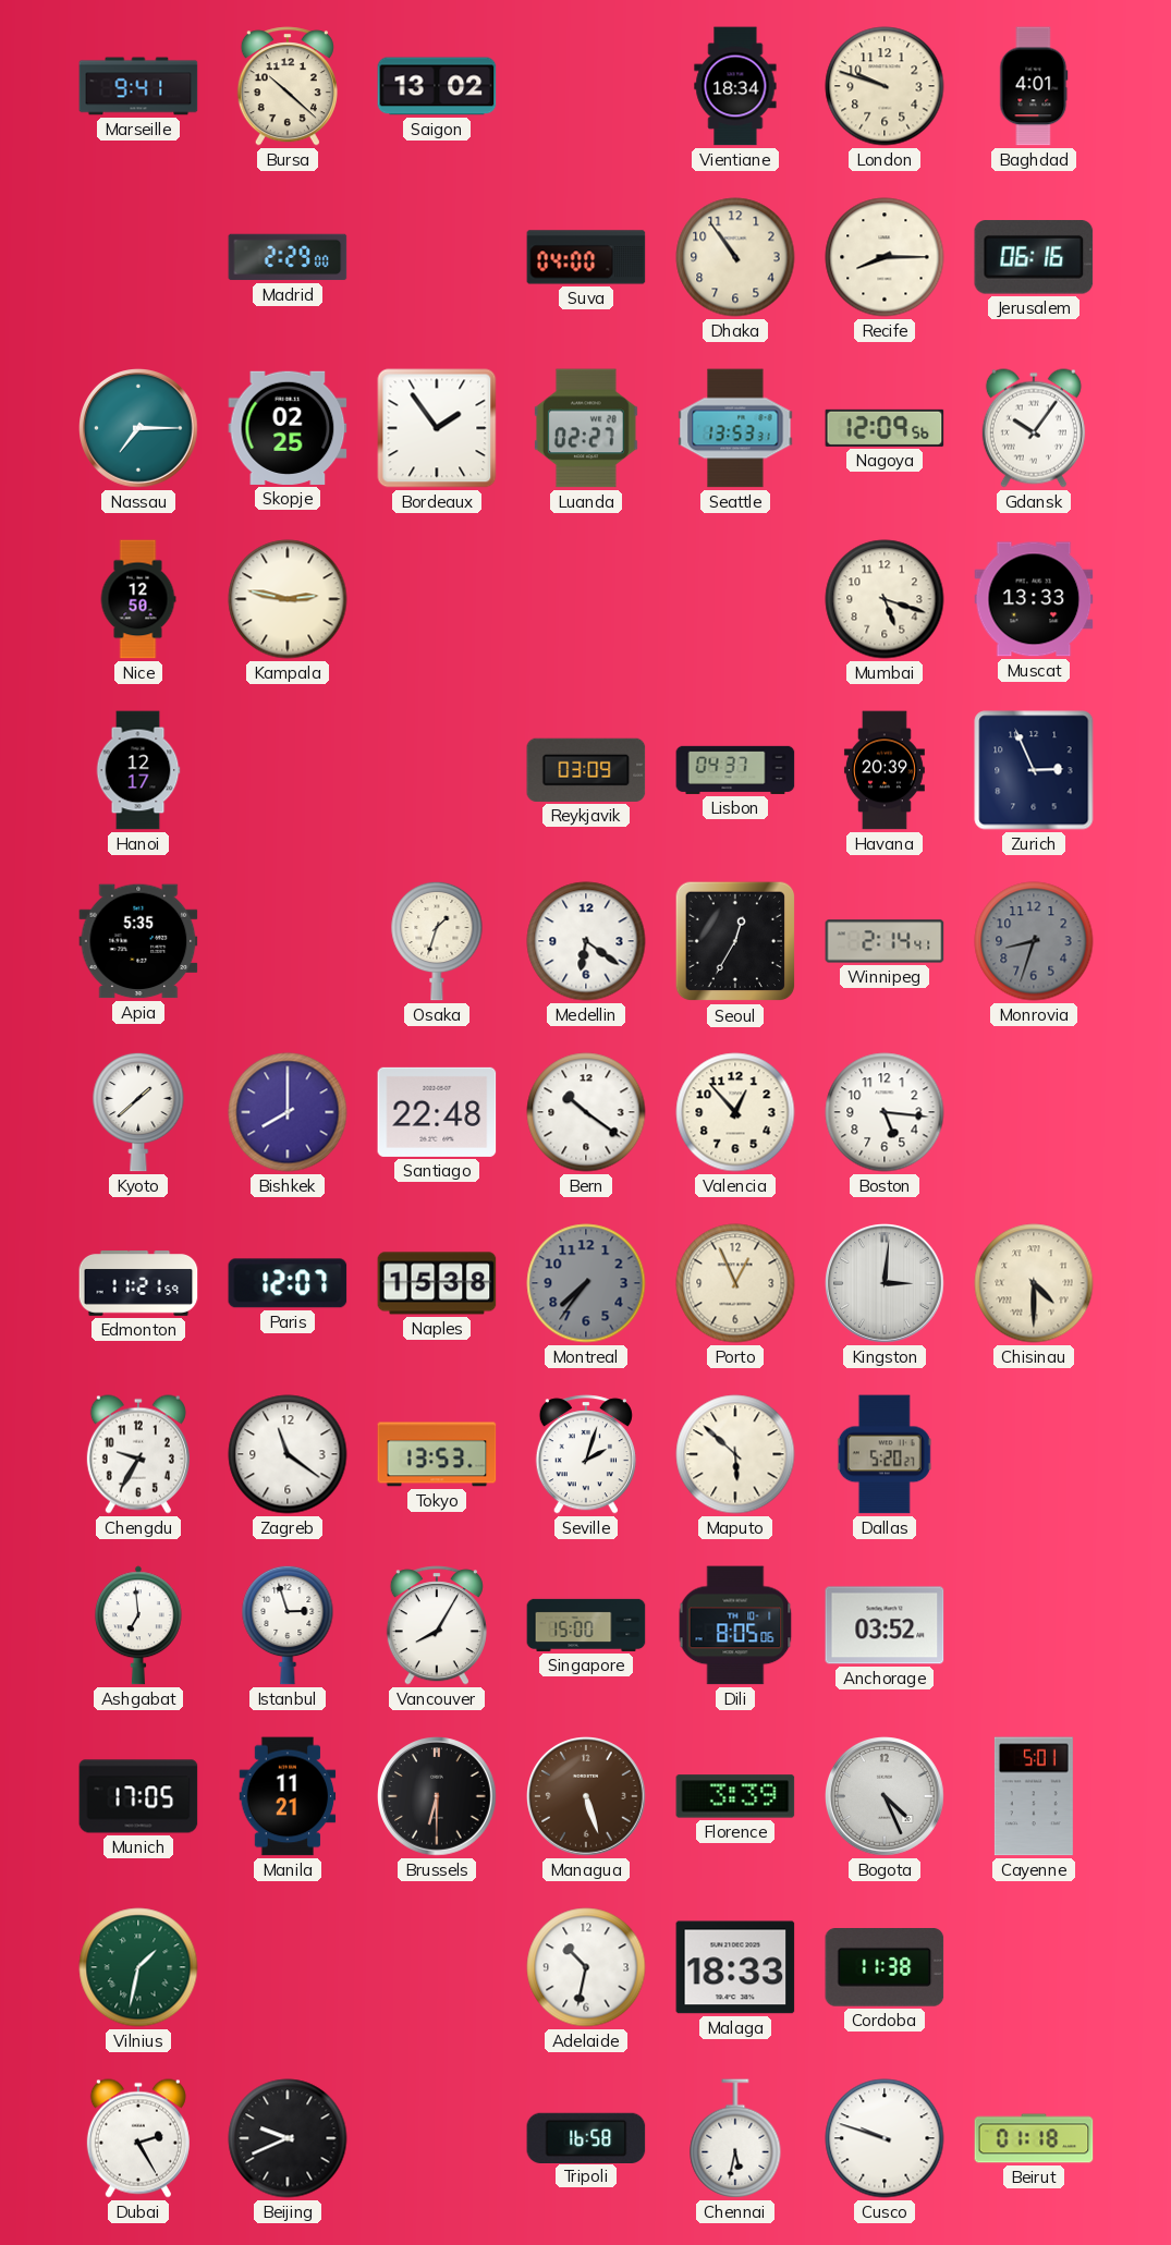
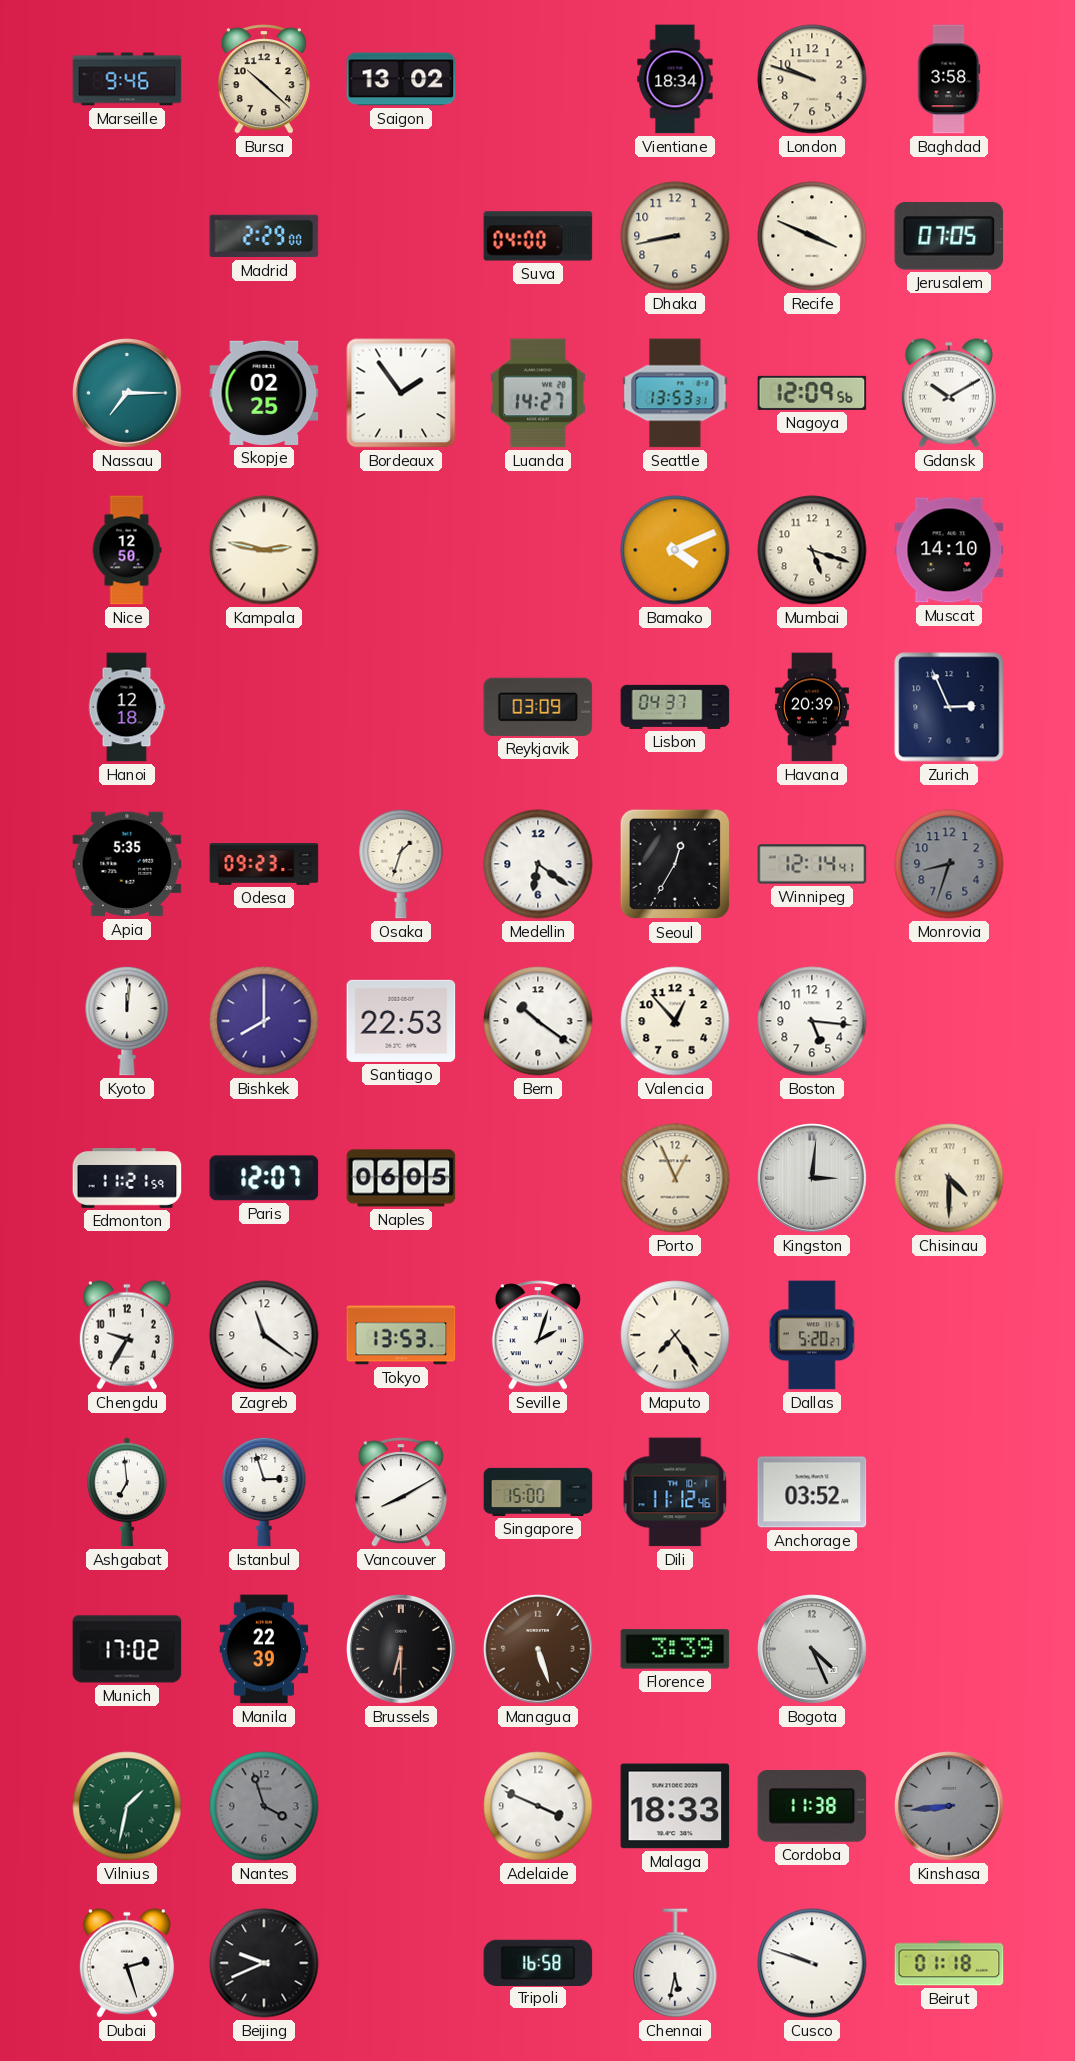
Marseille: 9:41 -> 9:46 (127, 79)
Baghdad: 4:01 -> 3:58 (949, 79)
Dhaka: 10:54 -> 8:43 (675, 236)
Recife: 8:15 -> 3:49 (812, 236)
Jerusalem: 06:16 -> 07:05 (949, 236)
Luanda: 02:27 -> 14:27 (539, 393)
Gdansk: 10:06 -> 10:10 (949, 393)
Bamako: none -> 4:11 (675, 550)
Muscat: 13:33 -> 14:10 (949, 550)
Hanoi: 12:17 -> 12:18 (127, 707)
Odesa: none -> 09:23 (264, 864)
Winnipeg: 2:14 -> 12:14 (812, 864)
Kyoto: 1:38 -> 12:01 (127, 1021)
Santiago: 22:48 -> 22:53 (401, 1021)
Naples: 15:38 -> 06:05 (401, 1178)
Montreal: 7:36 -> none (586, 1283)
Maputo: 5:52 -> 7:24 (675, 1335)
Vancouver: 8:05 -> 8:10 (401, 1492)
Dili: 8:05 -> 11:12 (675, 1492)
Munich: 17:05 -> 17:02 (127, 1649)
Manila: 11:21 -> 22:39 (264, 1649)
Cayenne: 5:01 -> none (1034, 1796)
Nantes: none -> 3:57 (264, 1806)
Adelaide: 10:32 -> 3:49 (538, 1806)
Kinshasa: none -> 8:44 (950, 1807)
Dubai: 2:25 -> 2:27 (127, 1963)
